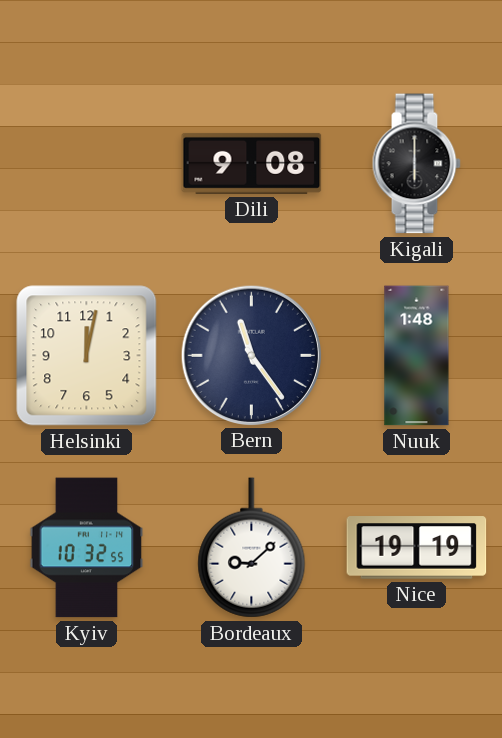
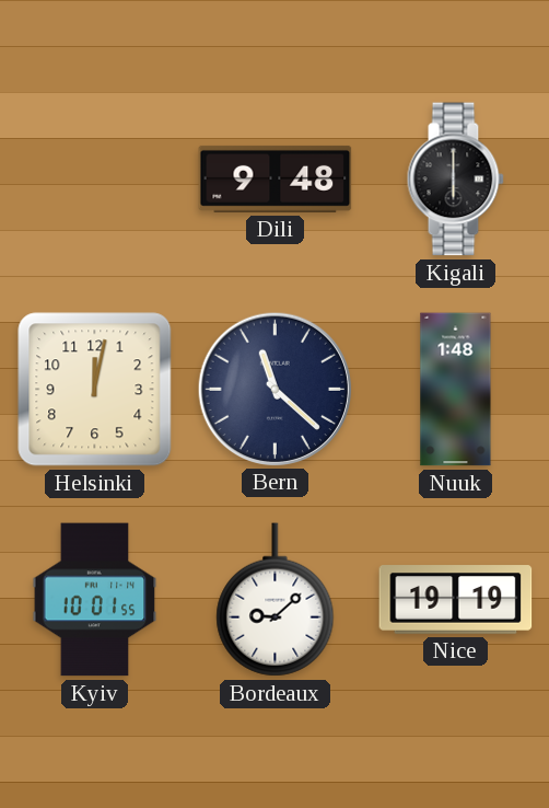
Dili: 9:08 -> 9:48 (276, 178)
Bern: 11:24 -> 11:22 (274, 389)
Kyiv: 10:32 -> 10:01 (95, 600)
